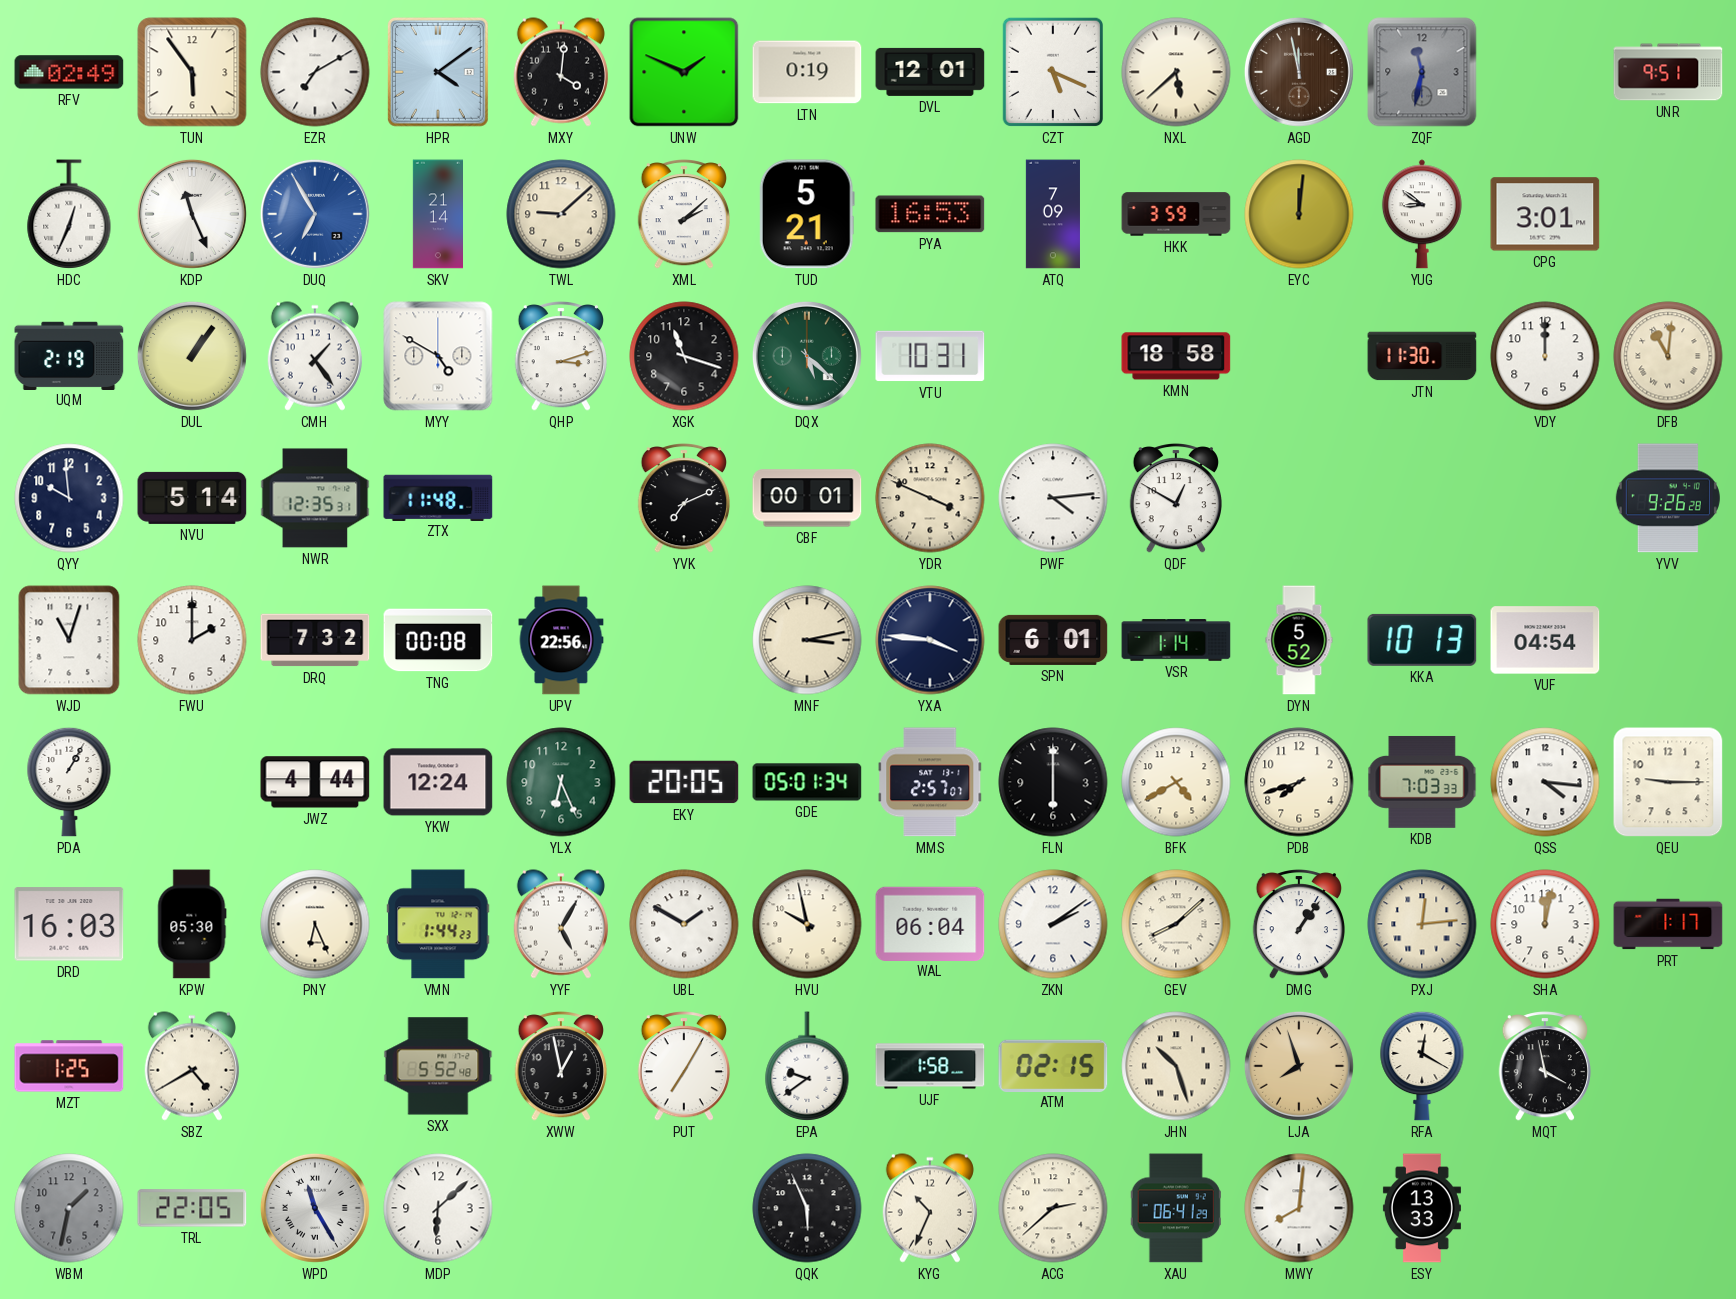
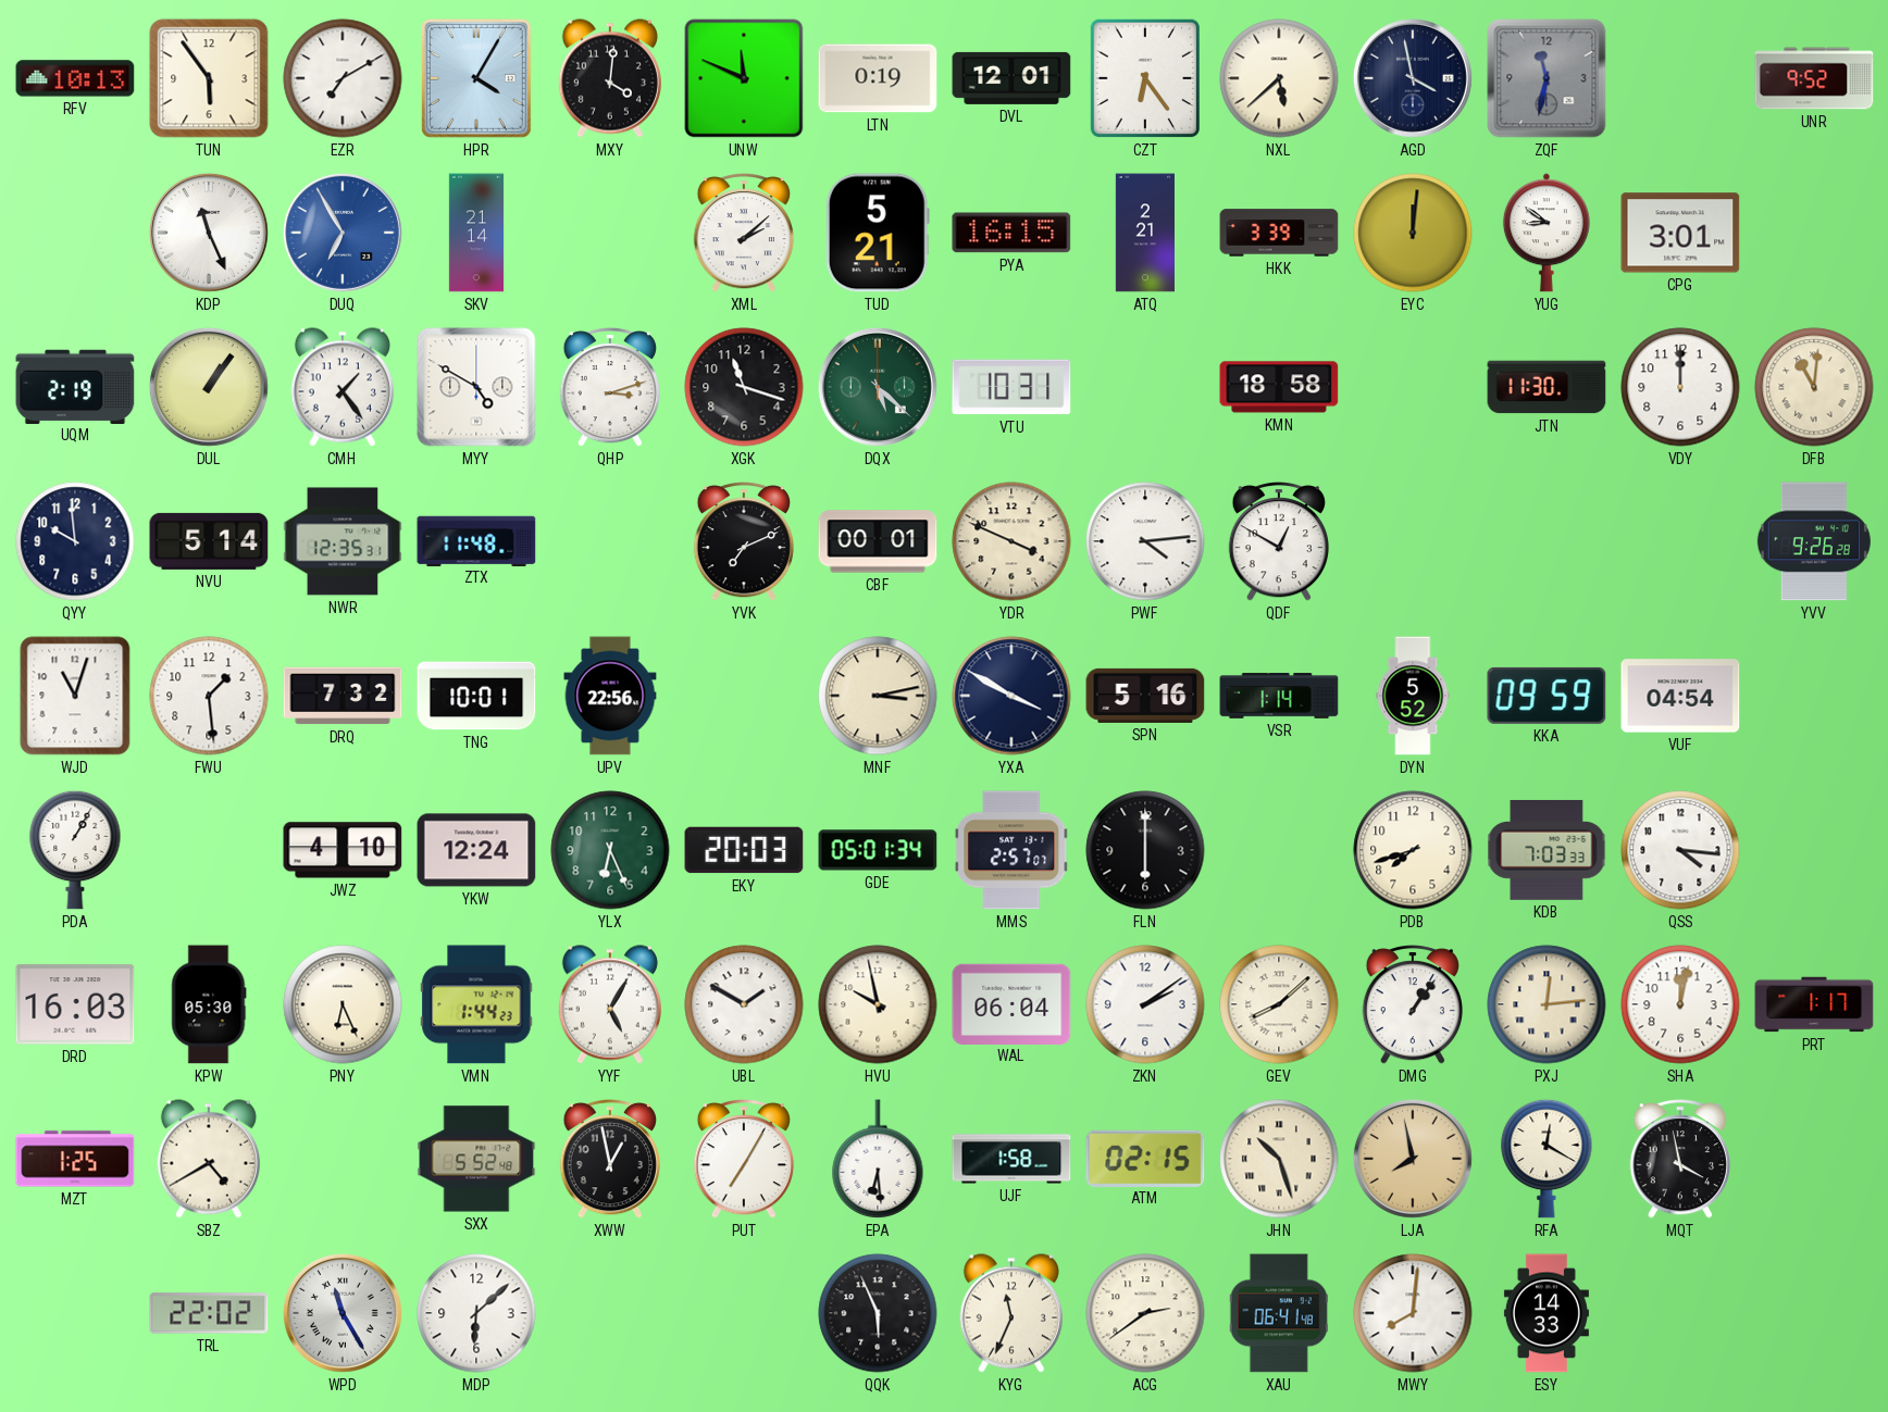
RFV: 02:49 -> 10:13 (75, 78)
HPR: 4:09 -> 4:05 (476, 78)
UNW: 1:49 -> 11:49 (744, 78)
CZT: 5:19 -> 6:24 (1144, 78)
AGD: 11:58 -> 3:58 (1413, 78)
AGD dial: brown -> navy (1413, 78)
UNR: 9:51 -> 9:52 (1814, 78)
HDC: 12:34 -> none (69, 214)
TWL: 9:08 -> none (561, 214)
PYA: 16:53 -> 16:15 (1011, 233)
ATQ: 7:09 -> 2:21 (1144, 233)
HKK: 3:59 -> 3:39 (1279, 233)
FWU: 2:00 -> 1:29 (209, 696)
TNG: 00:08 -> 10:01 (476, 696)
YXA: 3:46 -> 3:50 (1011, 696)
SPN: 6:01 -> 5:16 (1145, 696)
KKA: 10:13 -> 09:59 (1547, 696)
JWZ: 4:44 -> 4:10 (343, 850)
EKY: 20:05 -> 20:03 (744, 850)
BFK: 4:40 -> none (1176, 782)
QEU: 9:15 -> none (1668, 782)
EPA: 9:39 -> 6:29 (878, 1159)
LJA: 7:57 -> 7:58 (1413, 1159)
WBM: 1:32 -> none (69, 1208)
TRL: 22:05 -> 22:02 (209, 1313)
KYG: 10:34 -> 11:34 (1011, 1313)
ACG: 2:38 -> 2:39 (1145, 1313)
XAU: 06:41:29 -> 06:41:48 (1279, 1313)
ESY: 13:33 -> 14:33 (1547, 1313)
